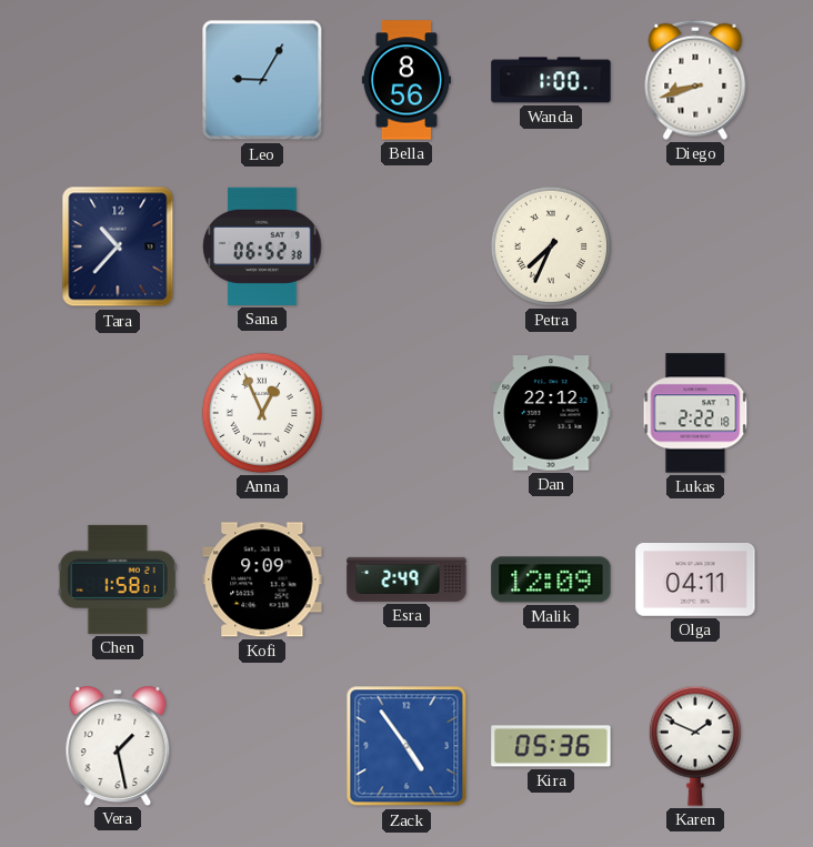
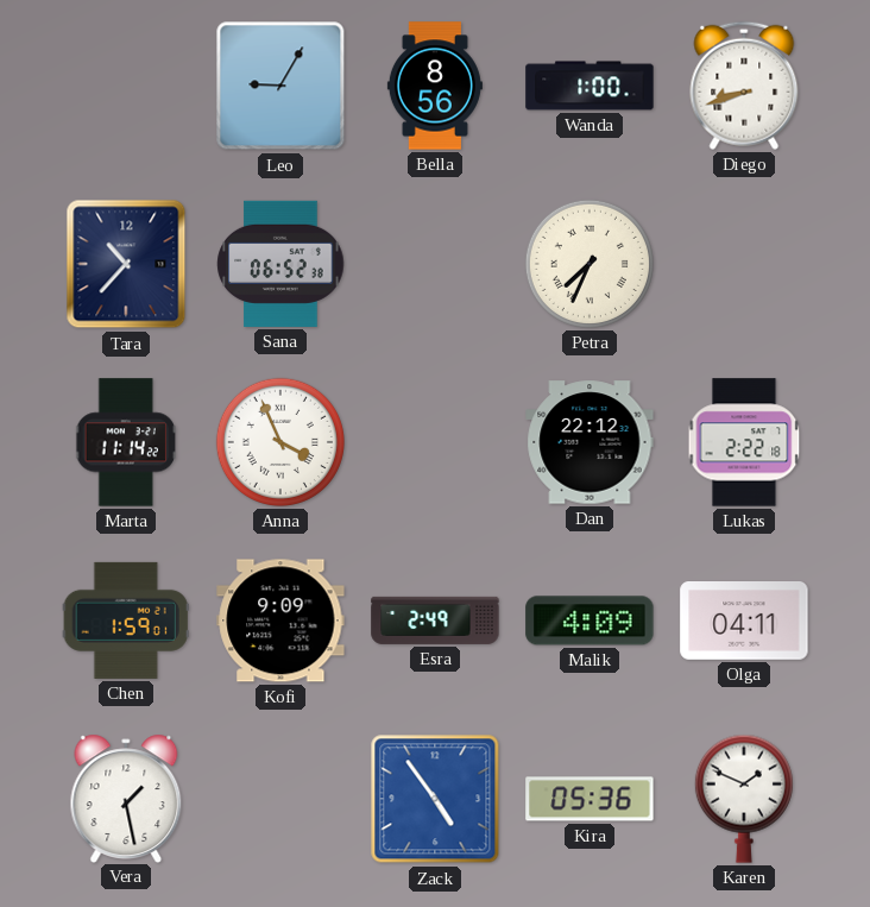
Marta: none -> 11:14 (126, 442)
Anna: 12:56 -> 3:56 (280, 442)
Chen: 1:58 -> 1:59 (126, 621)
Malik: 12:09 -> 4:09 (590, 621)
